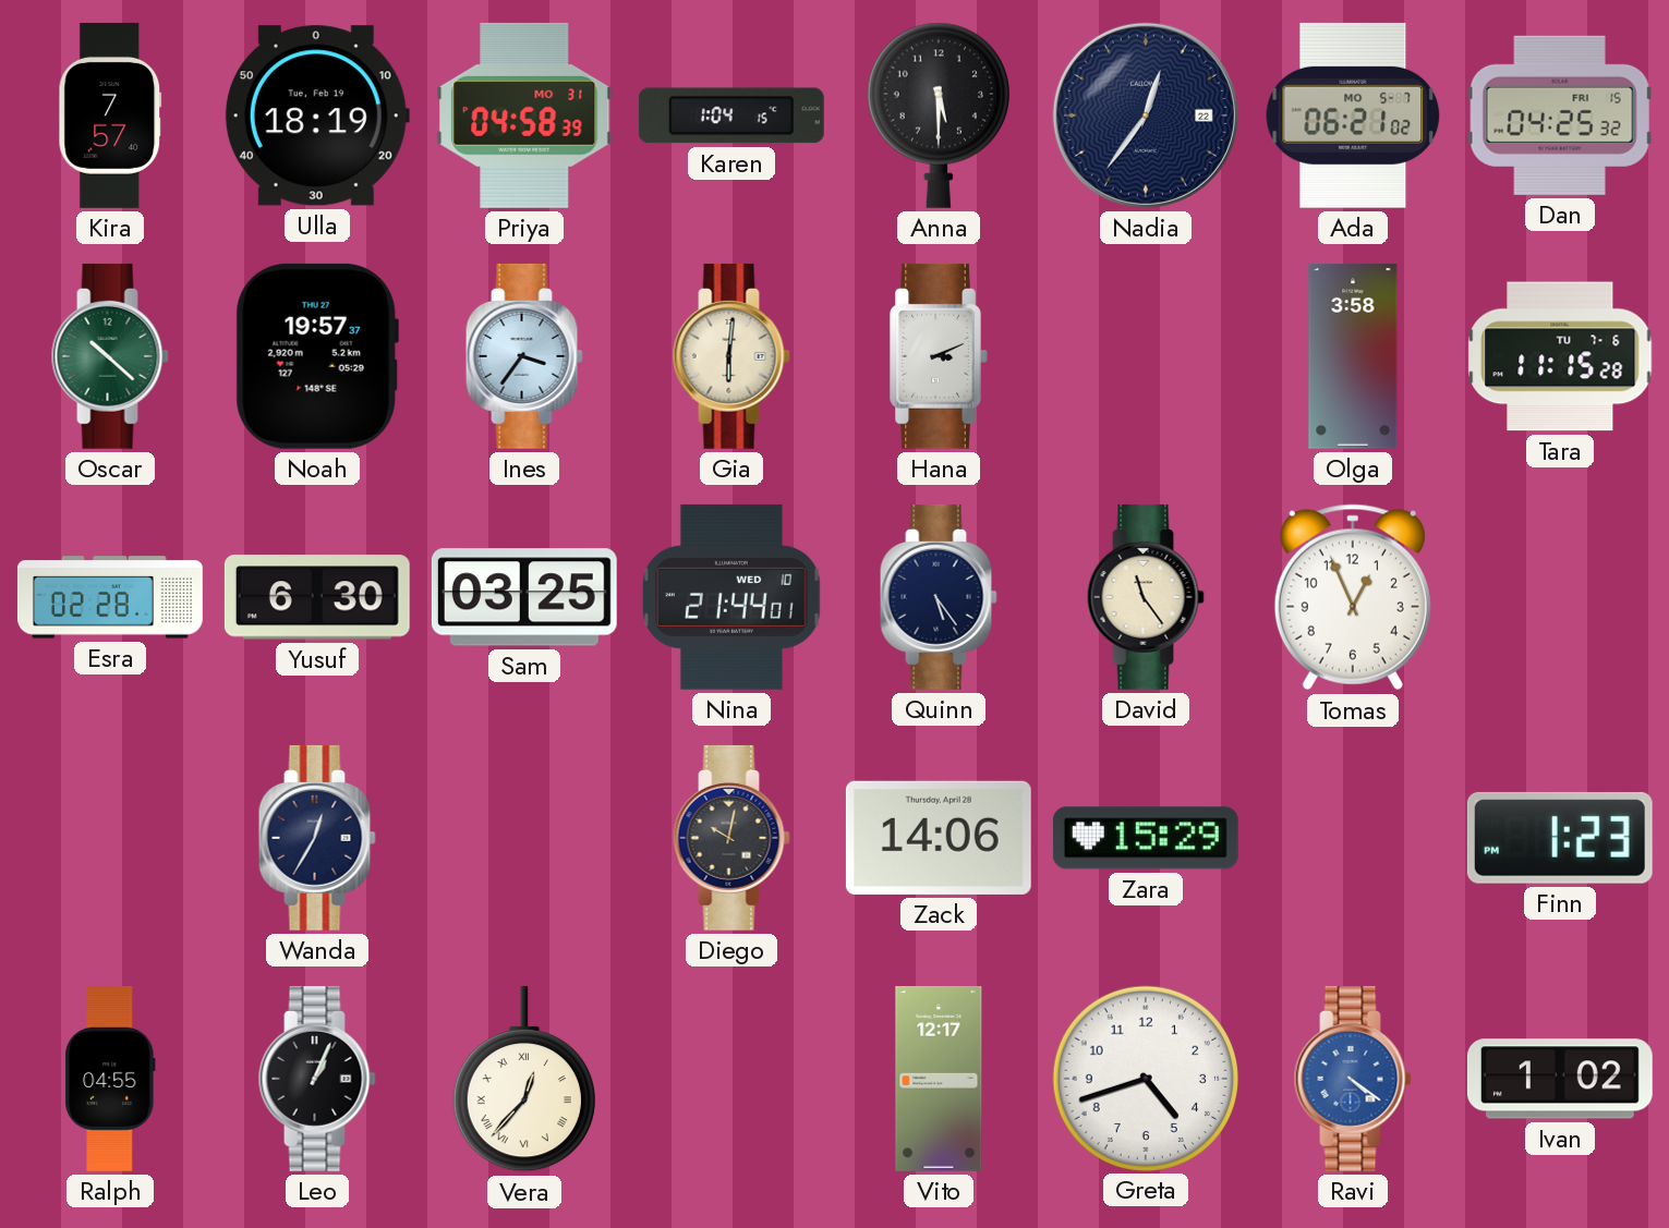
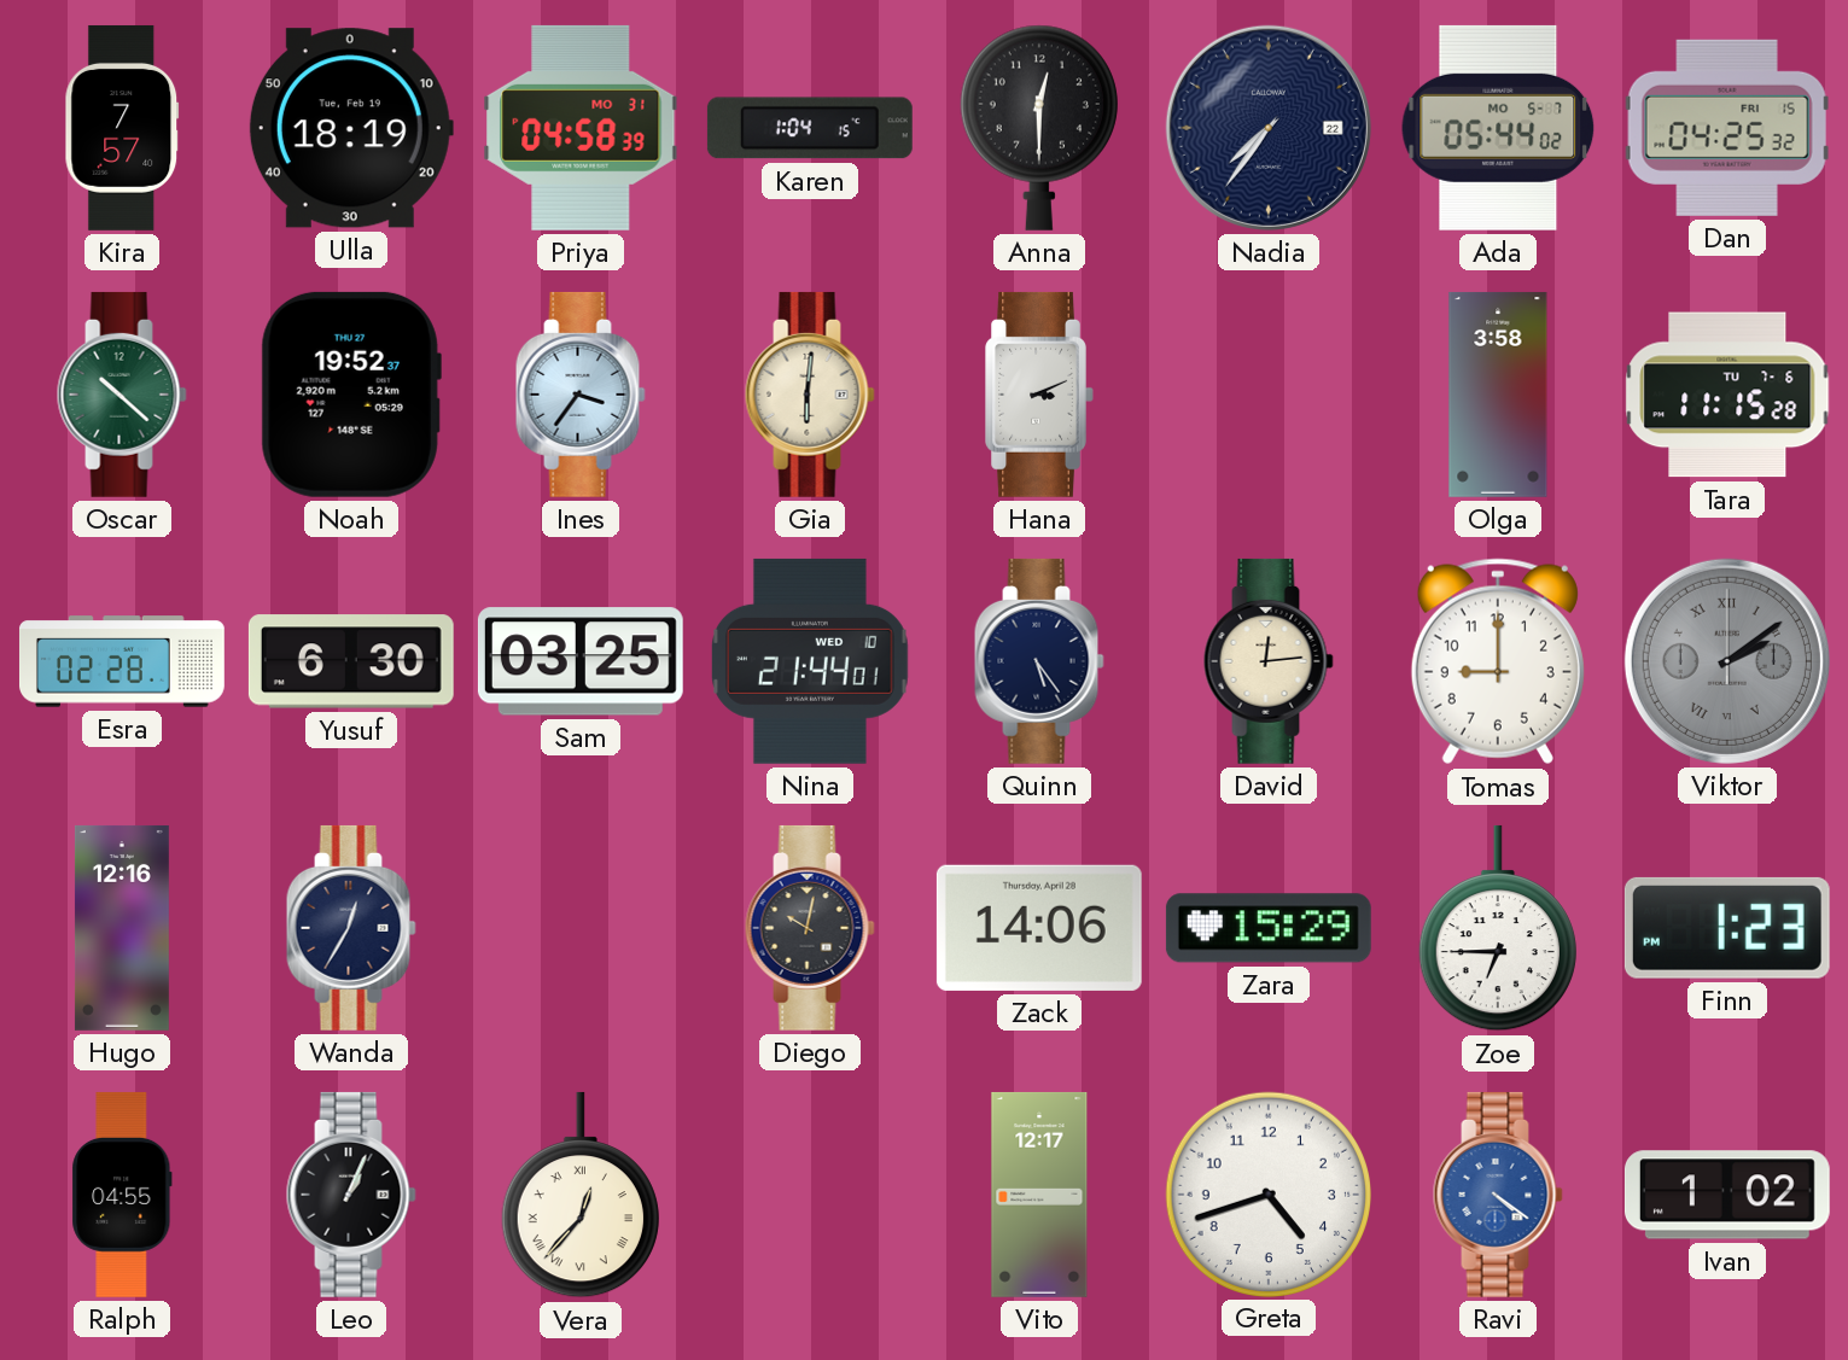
Anna: 5:30 -> 12:30 (1039, 128)
Nadia: 12:36 -> 7:36 (1269, 128)
Ada: 06:21 -> 05:44 (1498, 128)
Noah: 19:57 -> 19:52 (351, 395)
David: 11:24 -> 12:14 (1269, 661)
Tomas: 12:56 -> 9:00 (1498, 661)
Viktor: none -> 2:09 (1727, 661)
Hugo: none -> 12:16 (122, 928)
Zoe: none -> 6:45 (1498, 928)
